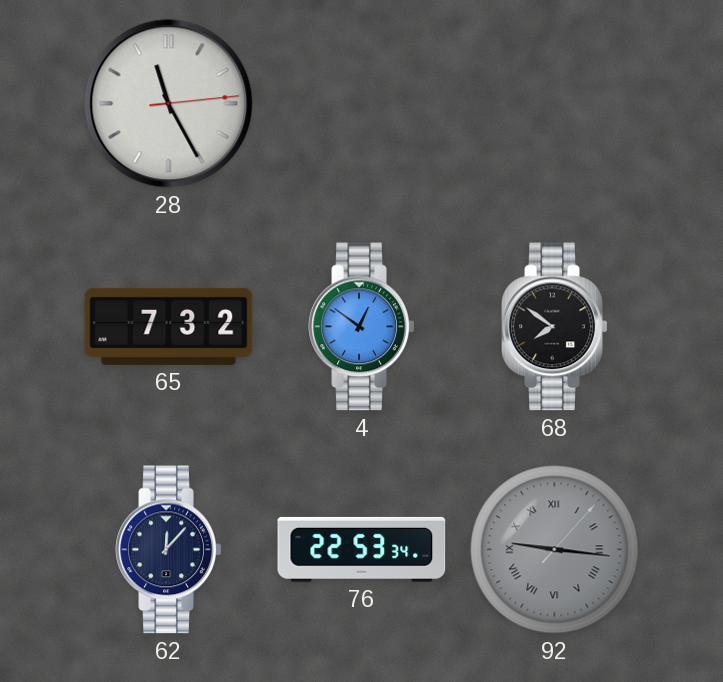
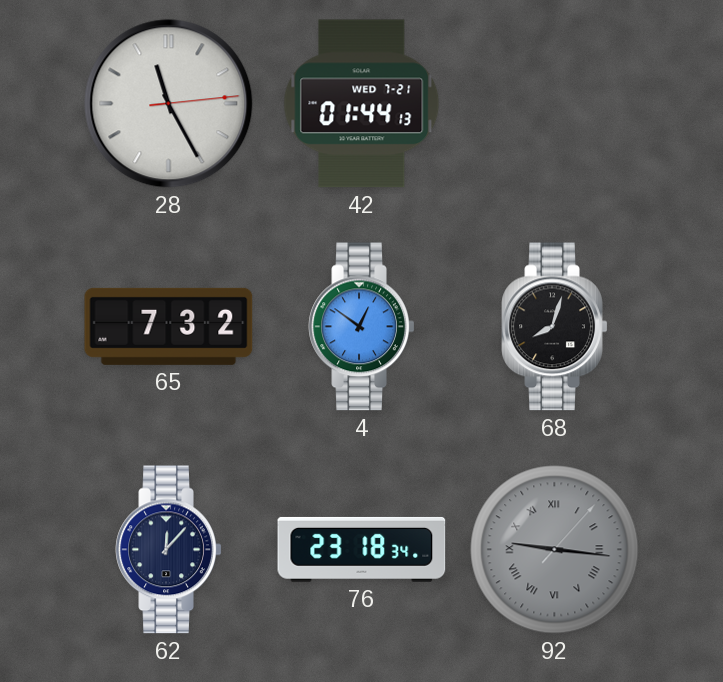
42: none -> 01:44 (362, 104)
68: 7:51 -> 8:03 (555, 327)
76: 22:53 -> 23:18 (362, 549)
